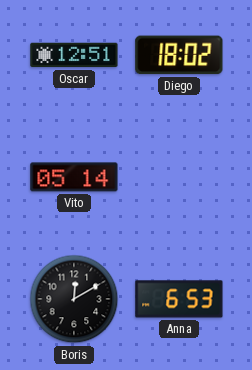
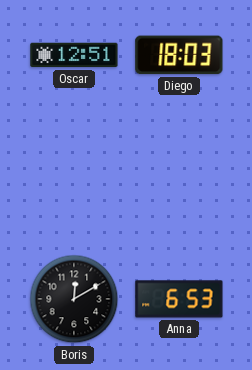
Diego: 18:02 -> 18:03 (179, 55)
Vito: 05:14 -> none (74, 177)
